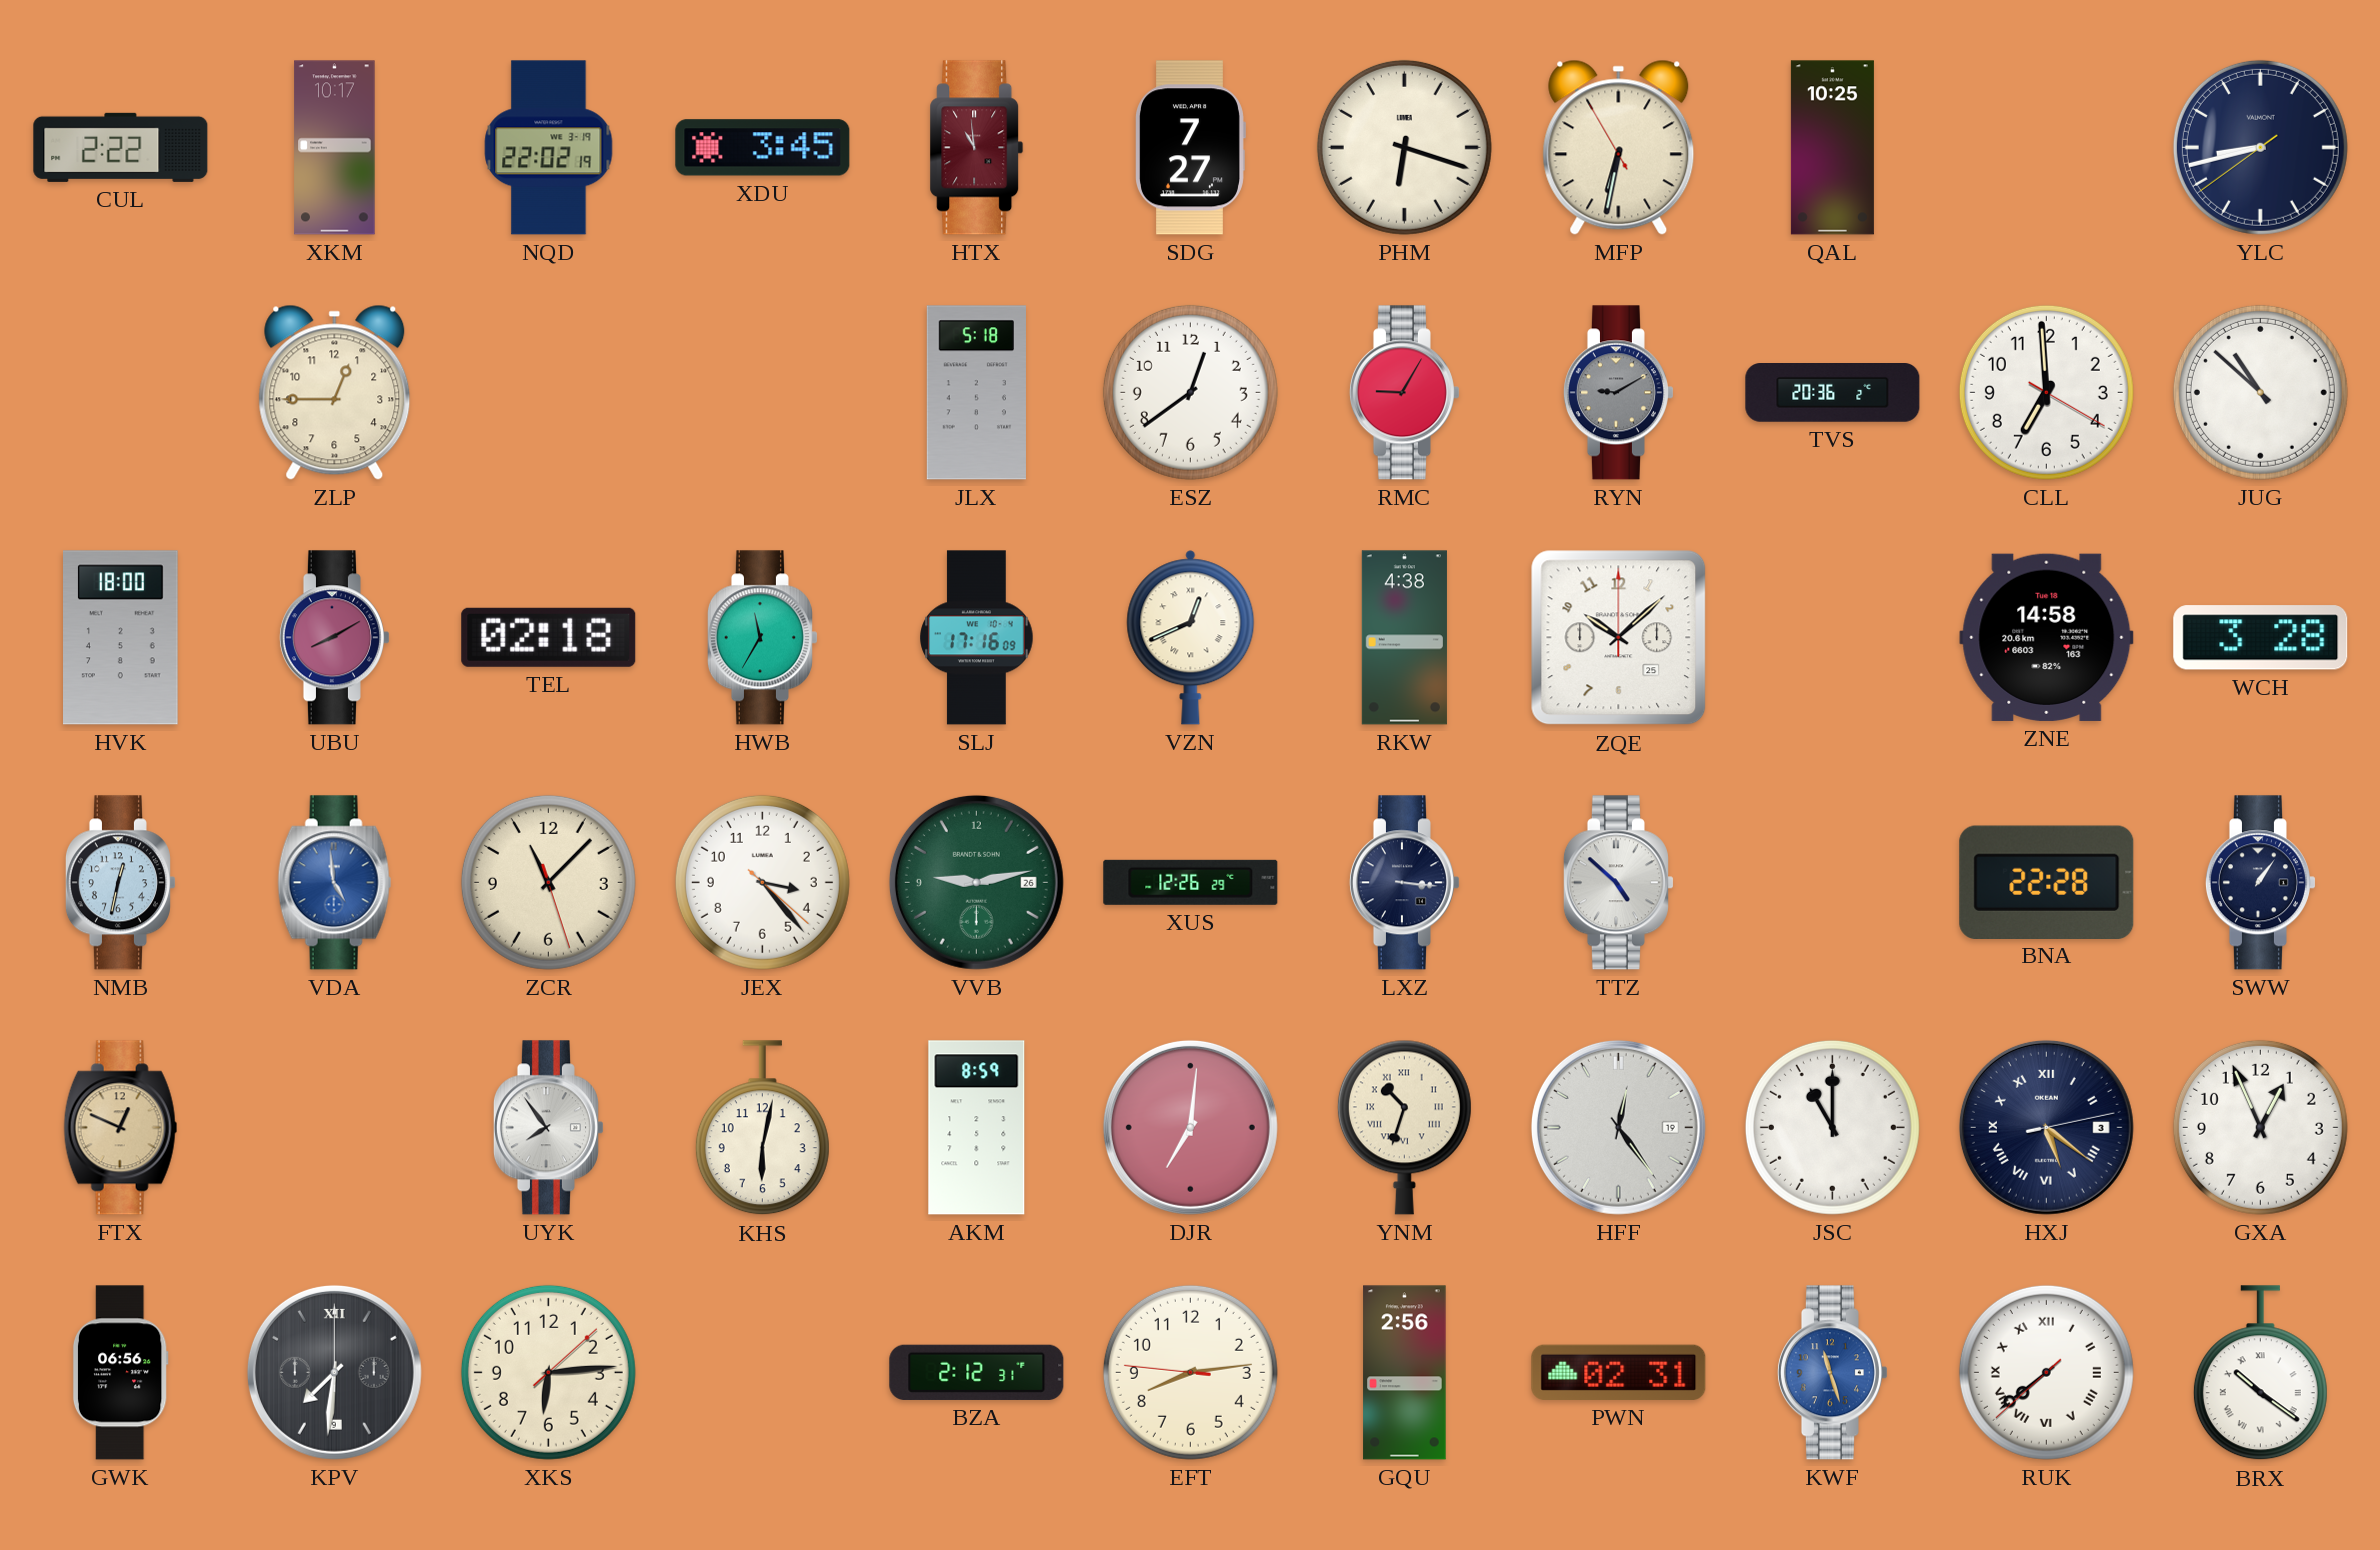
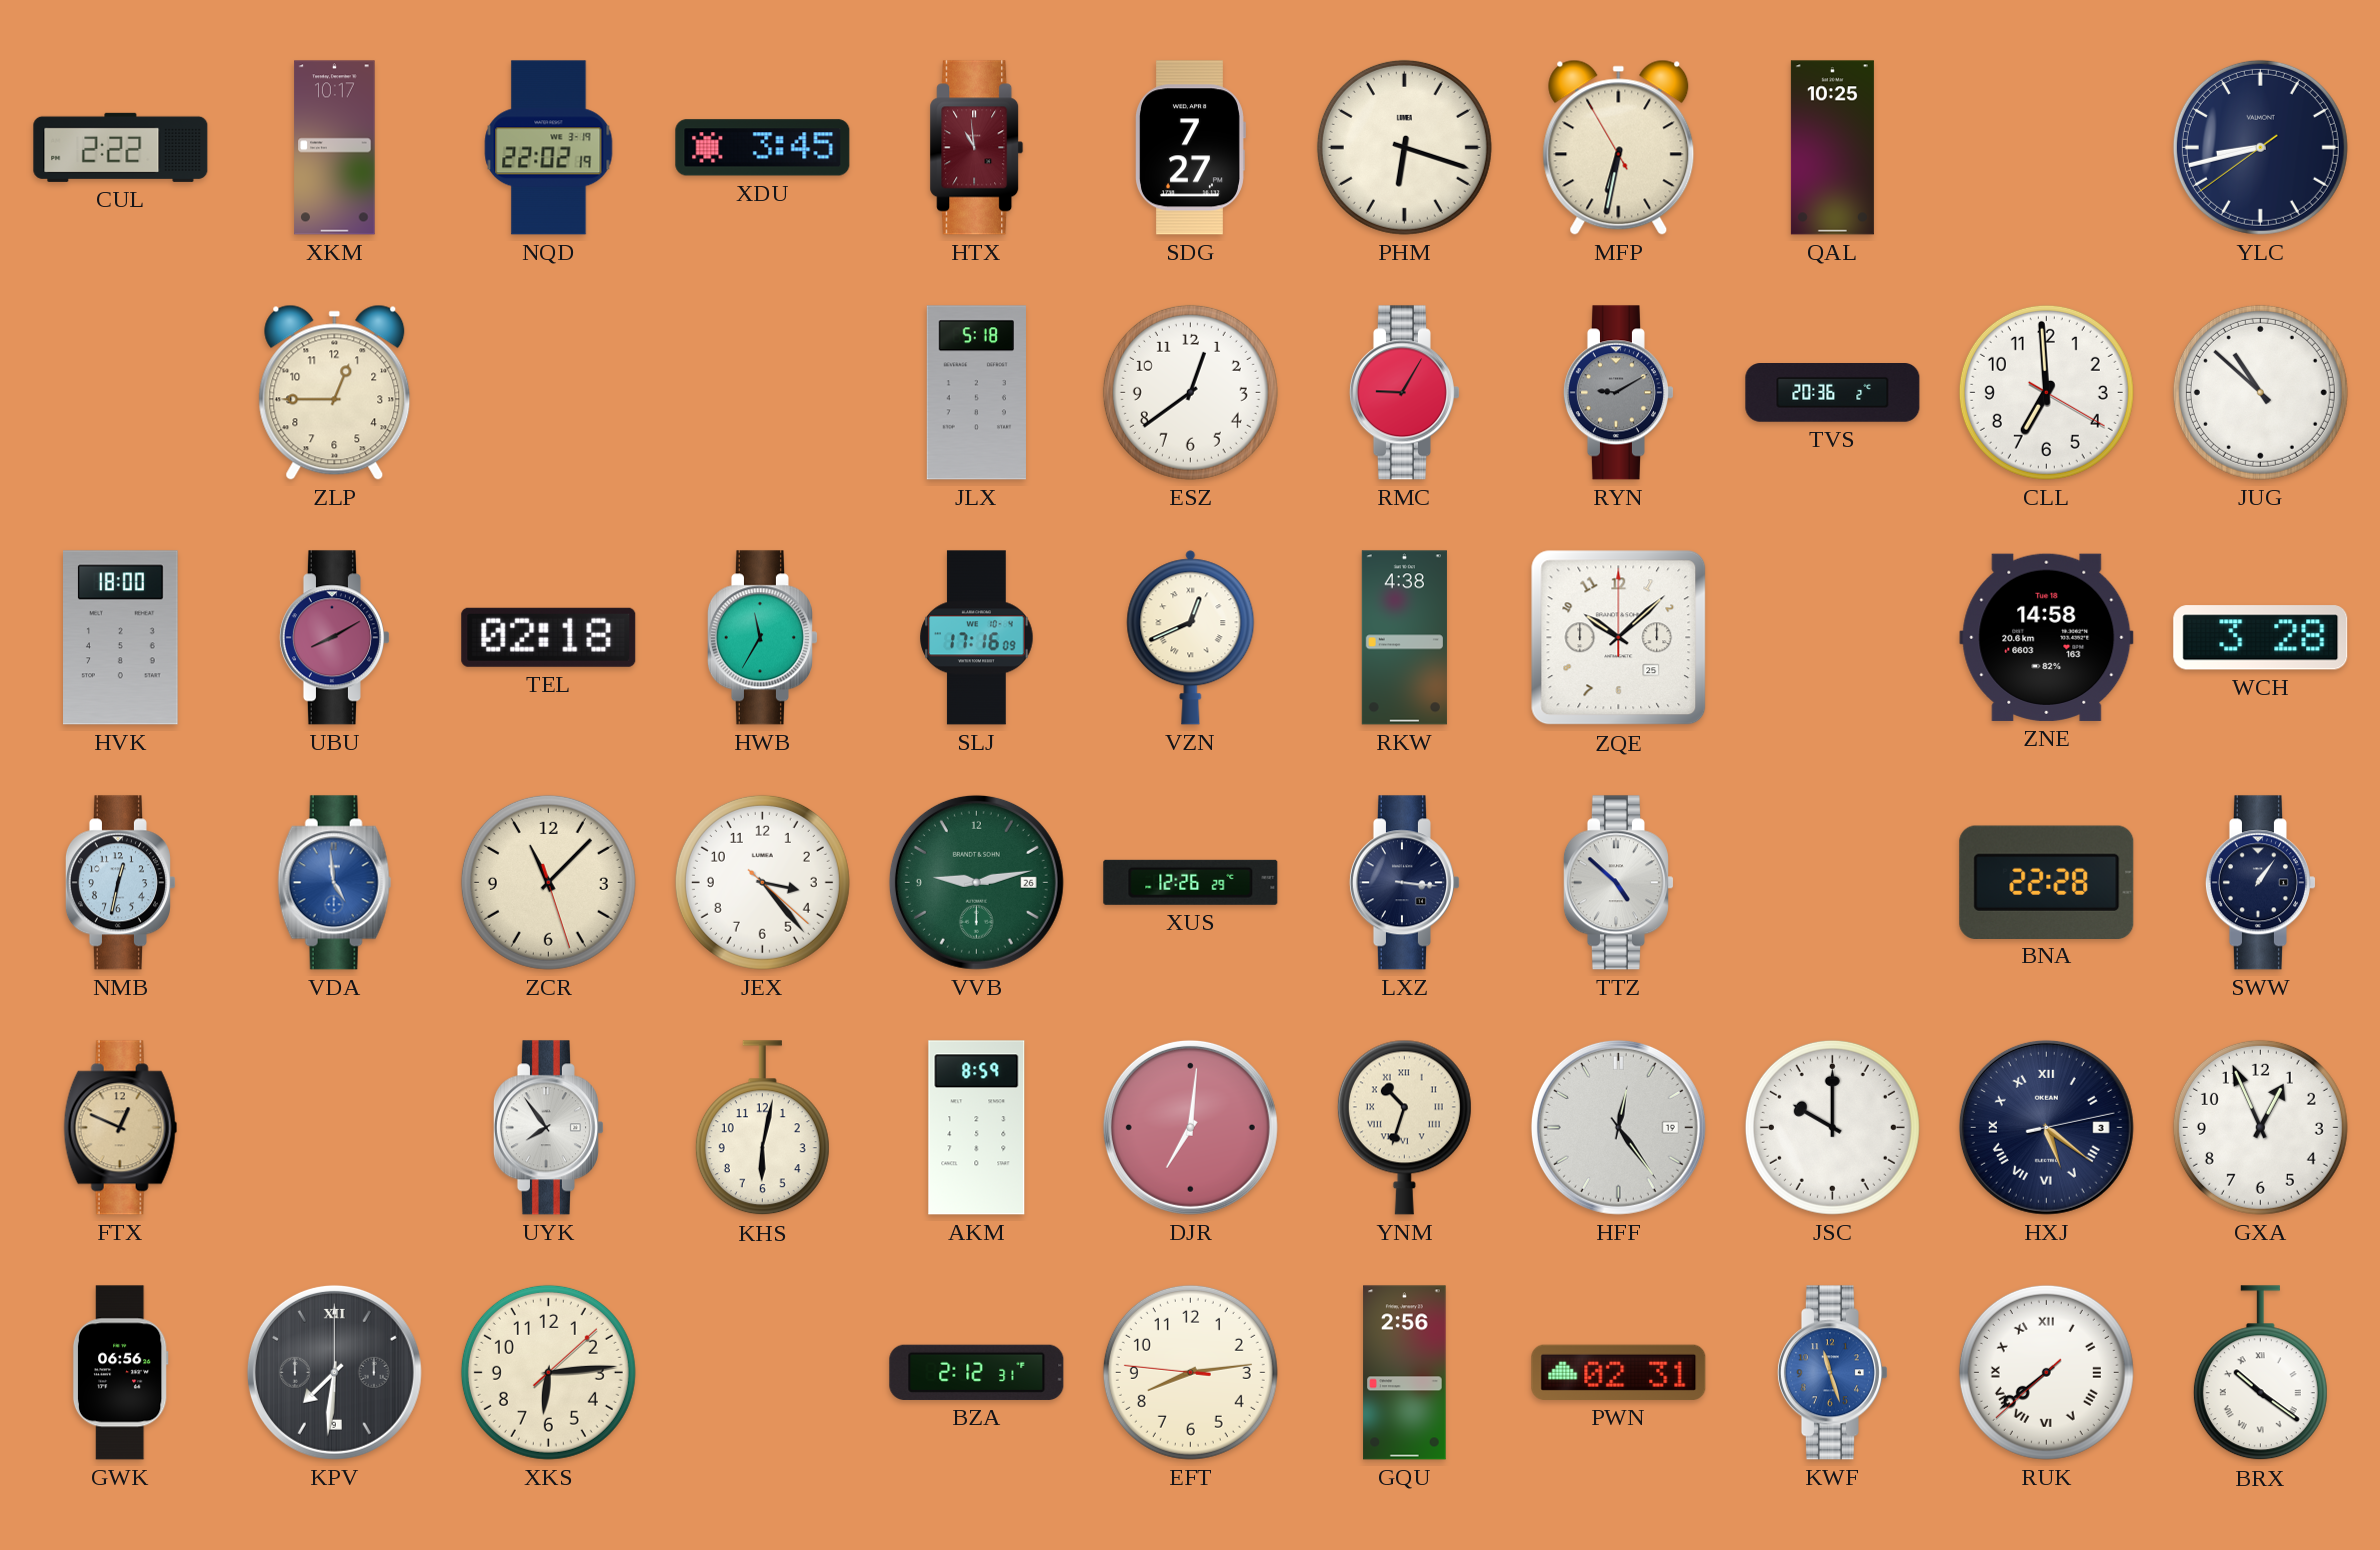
JSC: 11:00 -> 10:00 (1832, 1127)
